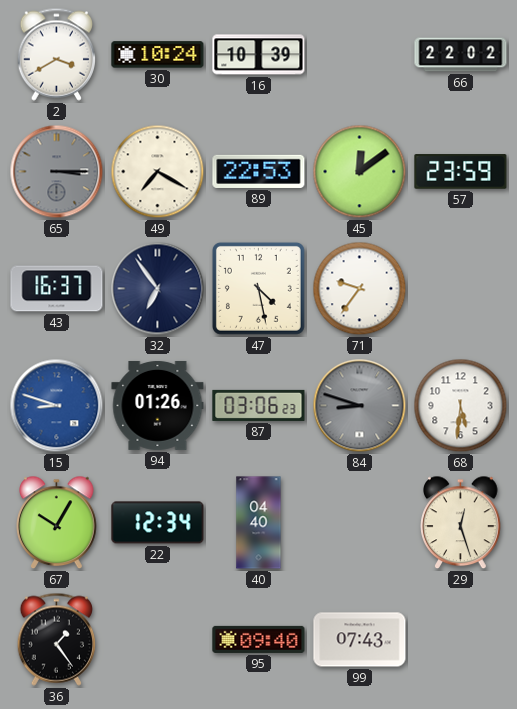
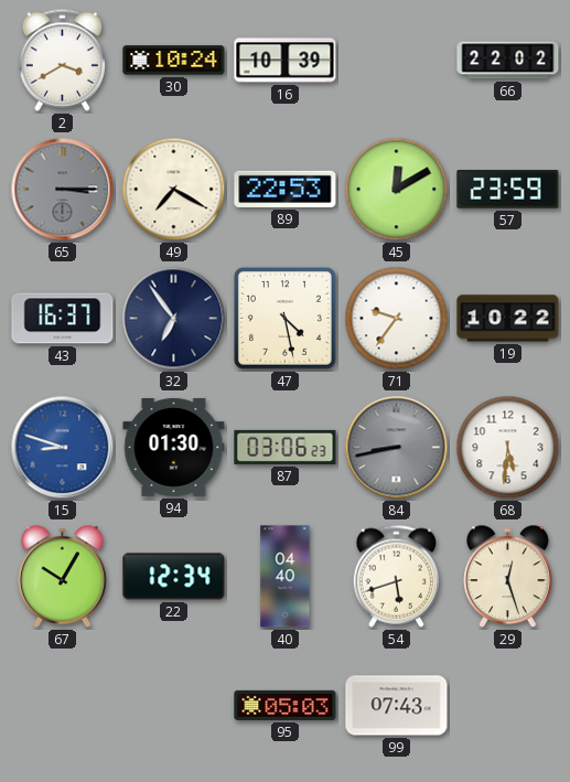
45: 12:09 -> 12:10 (397, 190)
19: none -> 10:22 (508, 319)
94: 01:26 -> 01:30 (174, 447)
84: 8:48 -> 8:43 (397, 448)
54: none -> 5:42 (396, 576)
36: 1:24 -> none (56, 639)
95: 09:40 -> 05:03 (286, 705)
